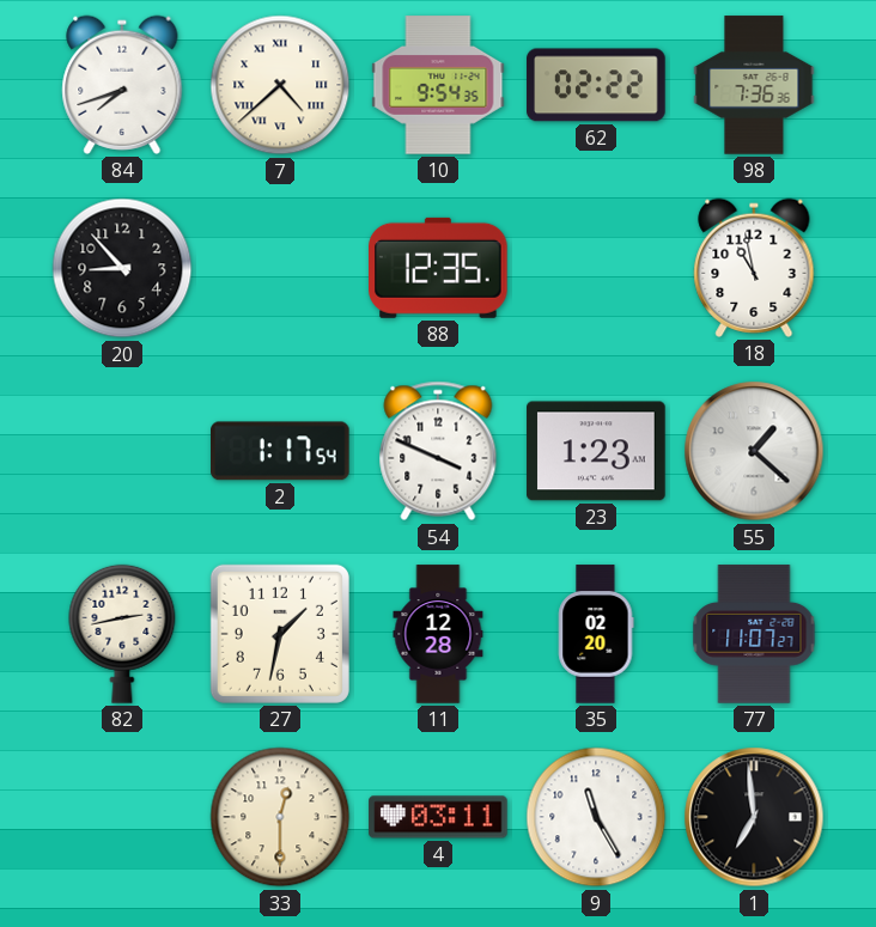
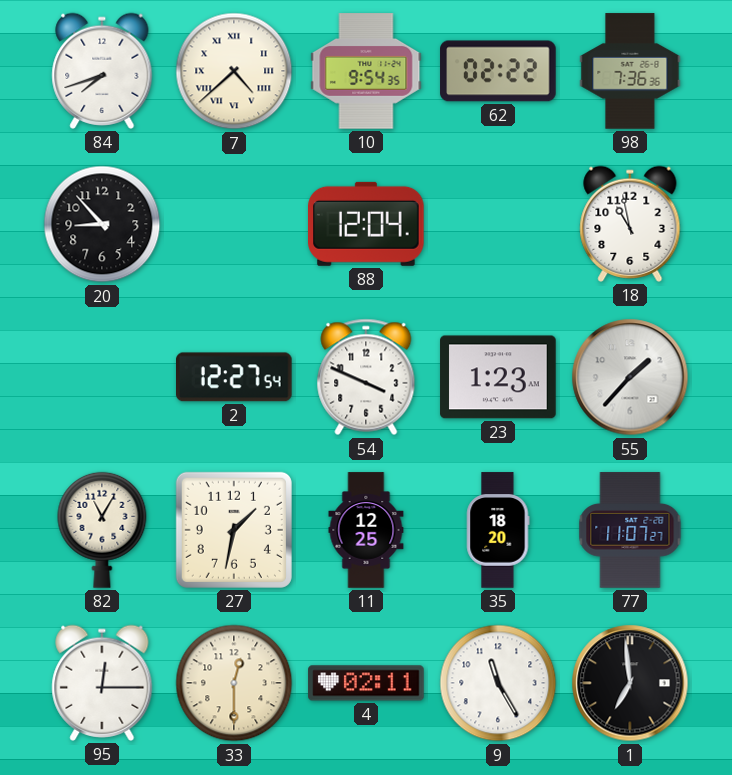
88: 12:35 -> 12:04 (367, 224)
2: 1:17 -> 12:27 (235, 377)
55: 1:22 -> 1:37 (630, 377)
82: 2:43 -> 11:05 (102, 530)
11: 12:28 -> 12:25 (366, 530)
35: 02:20 -> 18:20 (498, 530)
95: none -> 12:15 (102, 683)
4: 03:11 -> 02:11 (366, 683)
